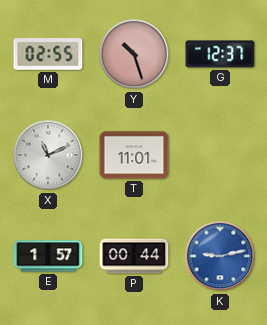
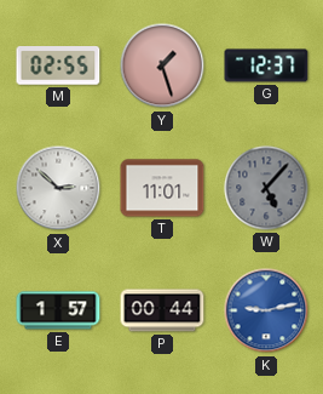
Y: 10:27 -> 1:27 (162, 65)
X: 11:11 -> 2:52 (58, 188)
W: none -> 5:07 (266, 188)
